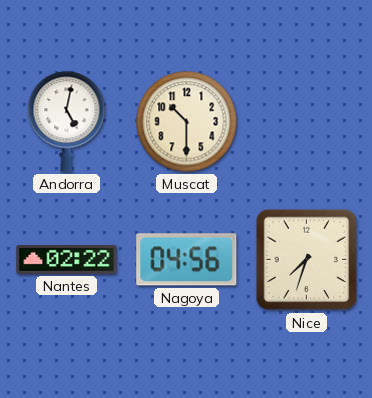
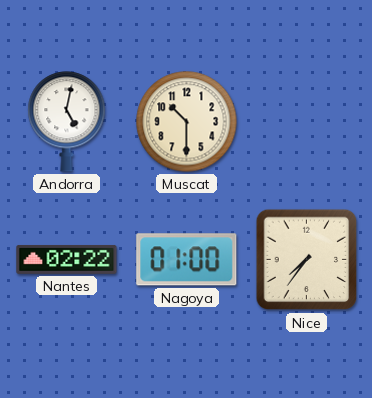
Nagoya: 04:56 -> 01:00 (187, 260)
Nice: 7:33 -> 7:36 (307, 260)
